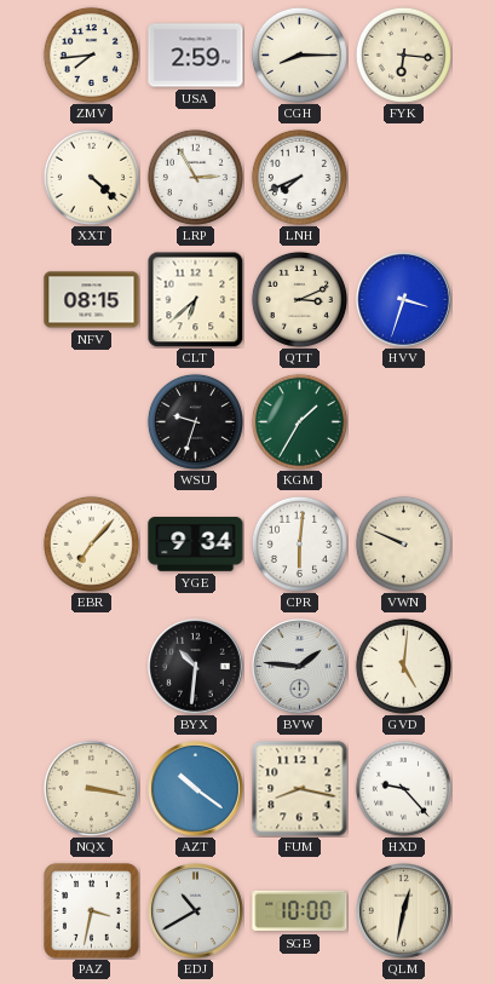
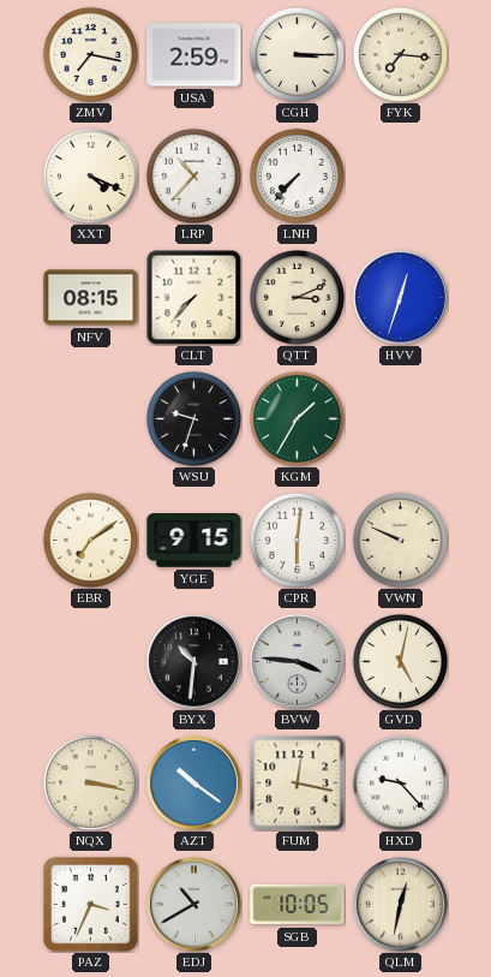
ZMV: 7:44 -> 7:17 (90, 54)
CGH: 8:15 -> 3:15 (297, 54)
FYK: 6:16 -> 7:16 (400, 54)
XXT: 4:22 -> 4:19 (90, 175)
LRP: 2:55 -> 10:37 (193, 175)
LNH: 7:41 -> 7:37 (297, 175)
CLT: 6:38 -> 7:37 (193, 297)
HVV: 3:33 -> 12:33 (401, 298)
EBR: 7:07 -> 7:09 (90, 540)
YGE: 9:34 -> 9:15 (194, 541)
BVW: 1:46 -> 3:46 (298, 662)
GVD: 5:01 -> 5:02 (400, 661)
FUM: 8:17 -> 12:17 (298, 784)
PAZ: 3:32 -> 3:34 (91, 905)
SGB: 10:00 -> 10:05 (298, 905)
